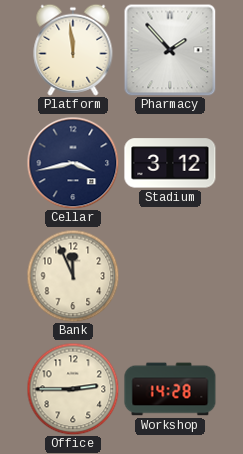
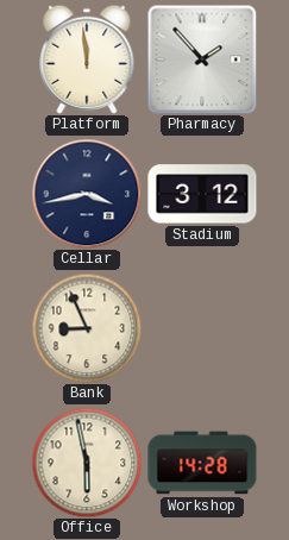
Bank: 11:56 -> 8:56 (87, 328)
Office: 2:45 -> 5:58 (87, 463)
